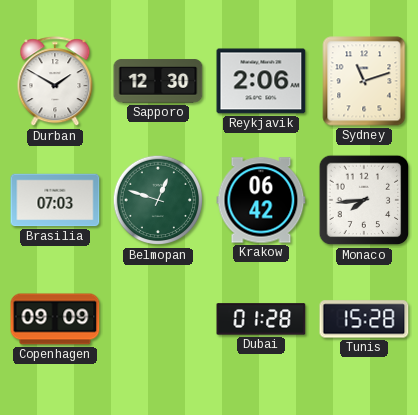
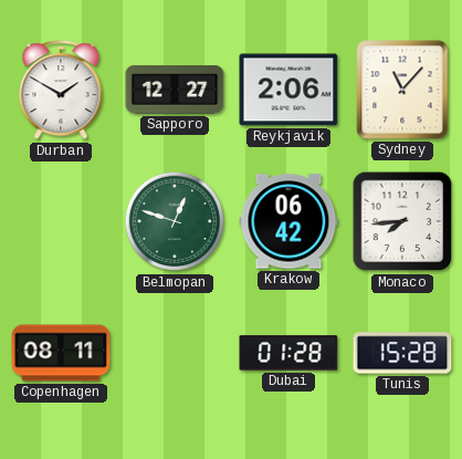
Sapporo: 12:30 -> 12:27 (175, 90)
Sydney: 11:12 -> 11:07 (402, 90)
Brasilia: 07:03 -> none (55, 200)
Copenhagen: 09:09 -> 08:11 (61, 353)
